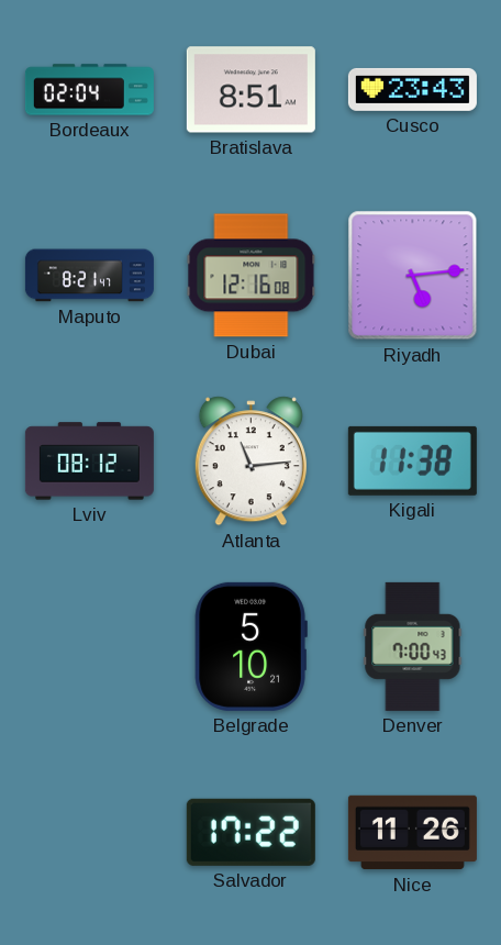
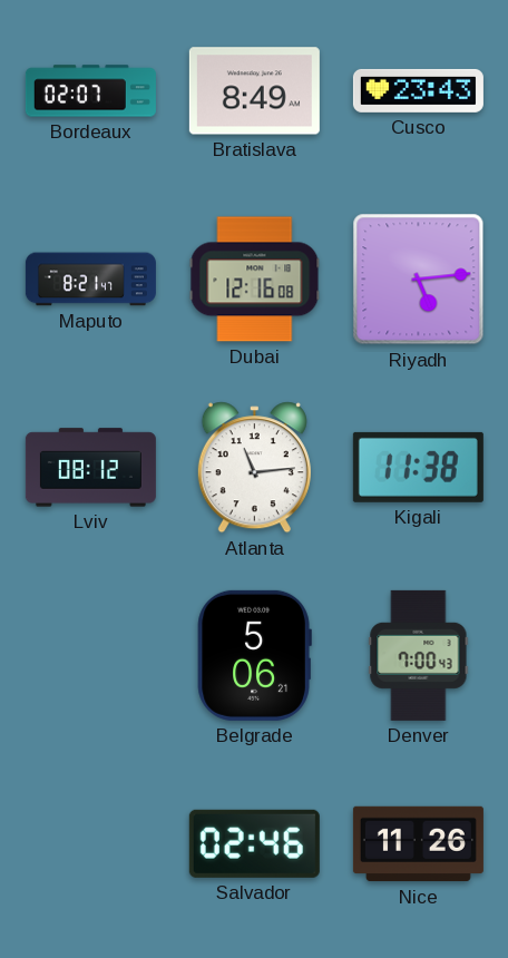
Bordeaux: 02:04 -> 02:07 (90, 91)
Bratislava: 8:51 -> 8:49 (254, 91)
Belgrade: 5:10 -> 5:06 (254, 655)
Salvador: 17:22 -> 02:46 (254, 843)
